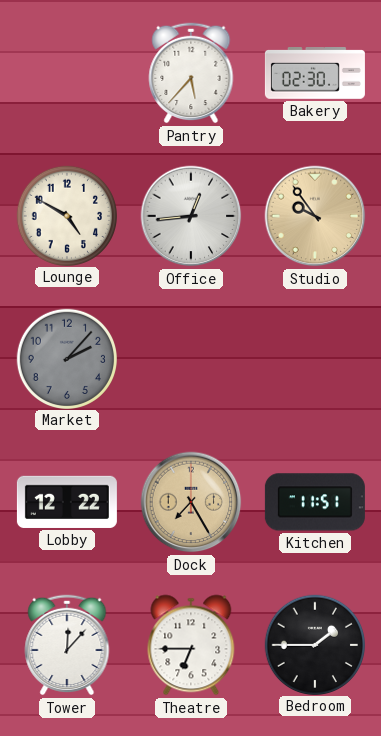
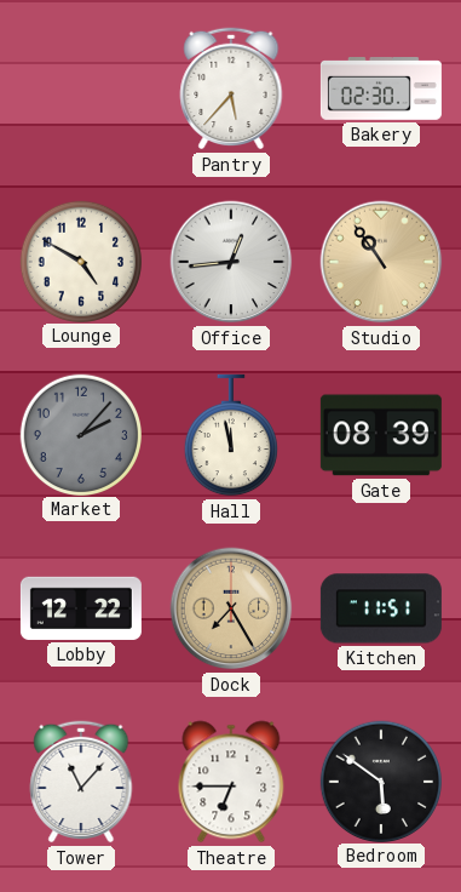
Studio: 9:54 -> 10:54 (381, 262)
Hall: none -> 11:58 (231, 435)
Gate: none -> 08:39 (381, 435)
Tower: 12:07 -> 11:07 (81, 782)
Bedroom: 1:45 -> 5:51 (380, 780)
